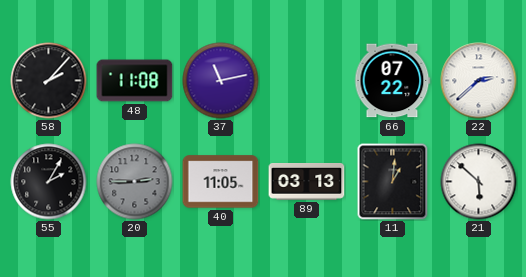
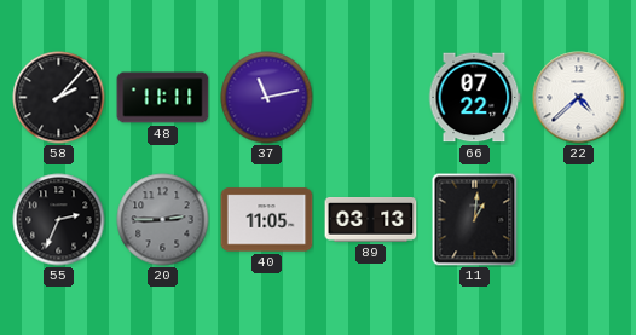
48: 11:08 -> 11:11 (163, 98)
22: 2:38 -> 4:38 (579, 98)
55: 2:05 -> 2:34 (59, 220)
21: 5:52 -> none (479, 182)
